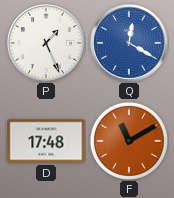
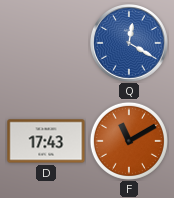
P: 1:26 -> none (47, 44)
D: 17:48 -> 17:43 (46, 141)
